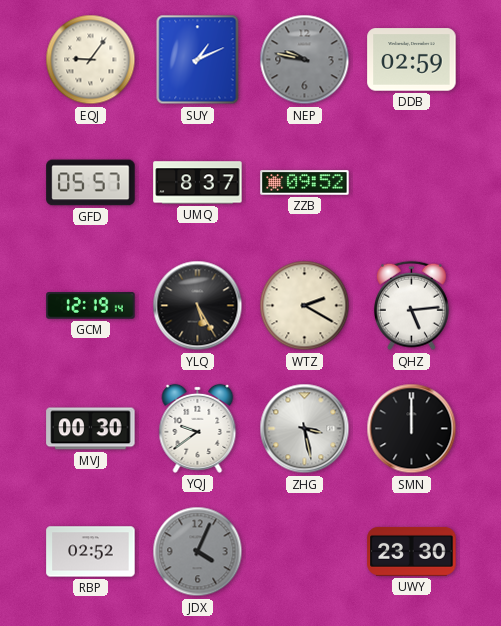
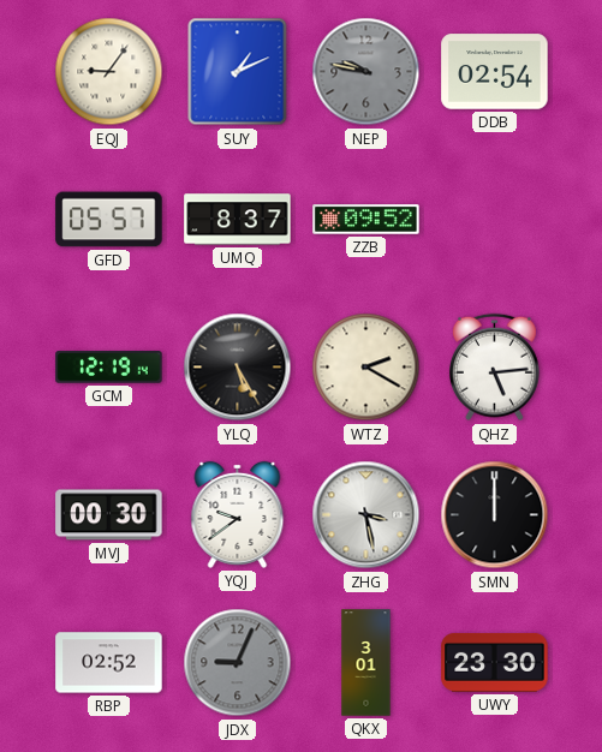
DDB: 02:59 -> 02:54 (495, 72)
JDX: 4:04 -> 9:04 (238, 663)
QKX: none -> 3:01 (366, 663)
